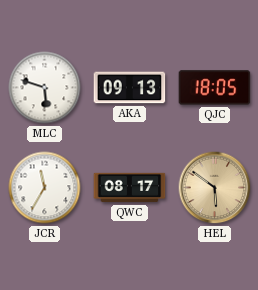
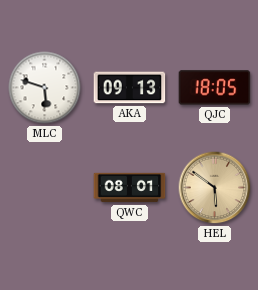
JCR: 11:35 -> none (45, 188)
QWC: 08:17 -> 08:01 (130, 188)
